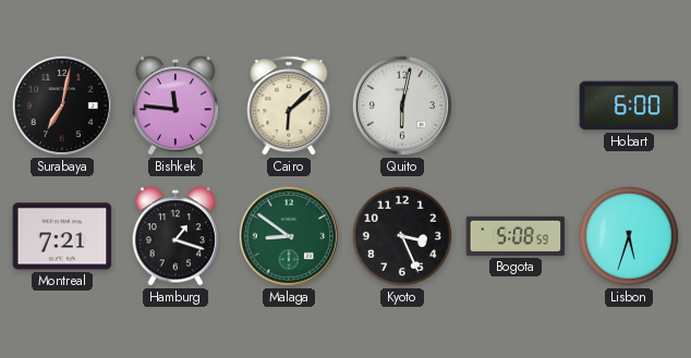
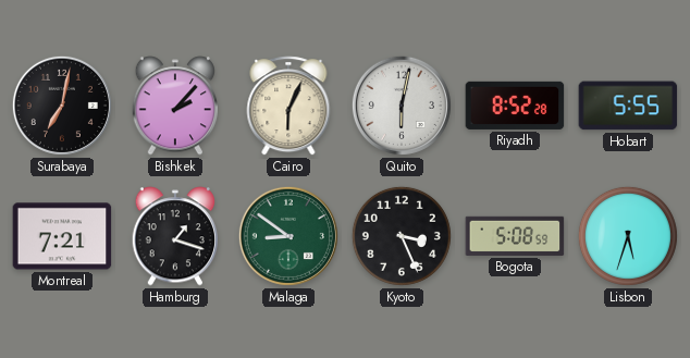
Bishkek: 11:46 -> 2:07 (174, 106)
Cairo: 6:08 -> 6:04 (288, 106)
Riyadh: none -> 8:52 (515, 106)
Hobart: 6:00 -> 5:55 (628, 106)
